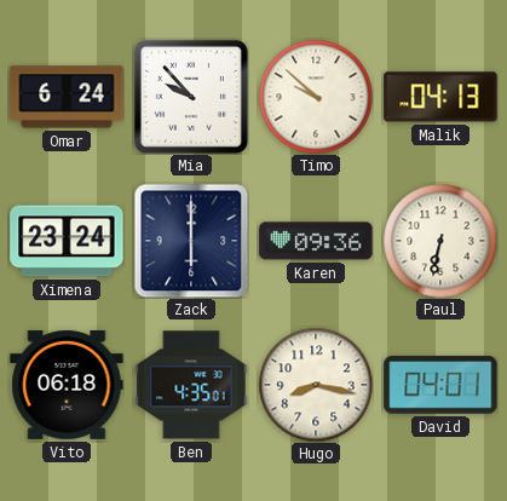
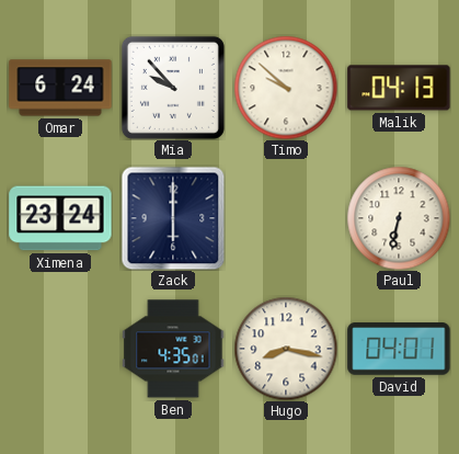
Karen: 09:36 -> none (316, 241)
Vito: 06:18 -> none (67, 385)
